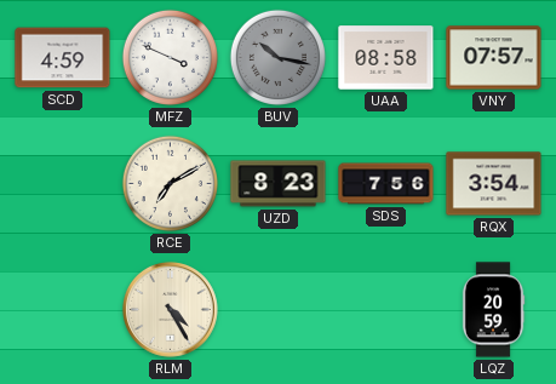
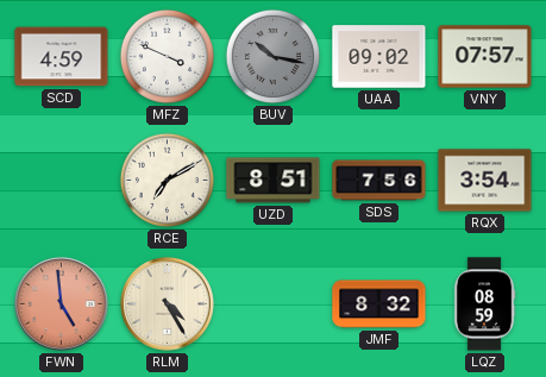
UAA: 08:58 -> 09:02 (379, 57)
UZD: 8:23 -> 8:51 (274, 181)
FWN: none -> 4:59 (62, 304)
JMF: none -> 8:32 (379, 304)
LQZ: 20:59 -> 08:59 (484, 304)
